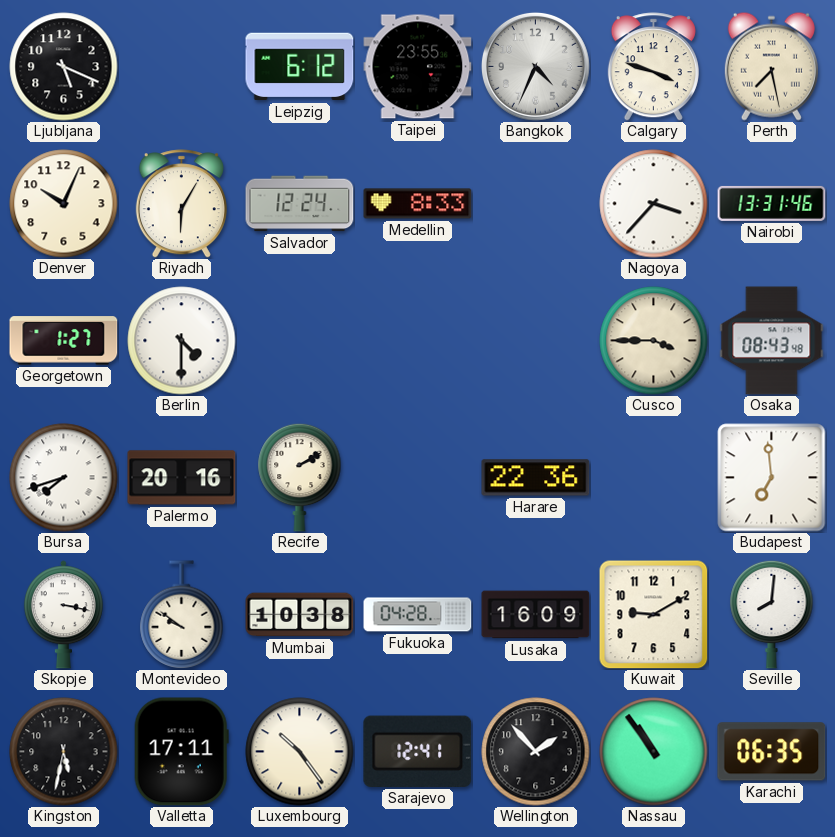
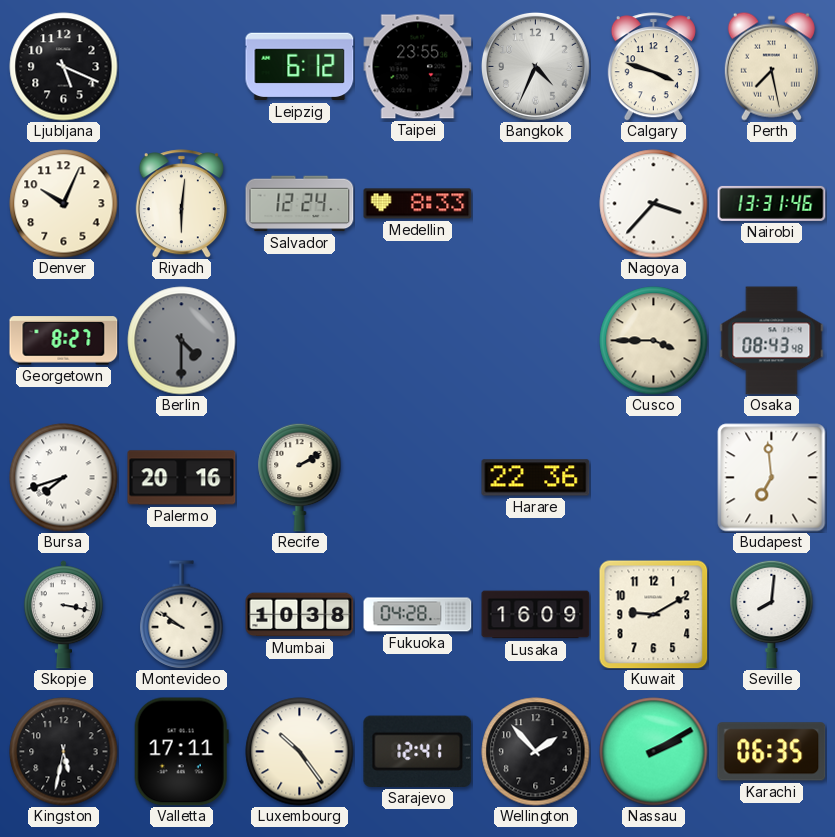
Riyadh: 6:05 -> 6:01 (181, 204)
Georgetown: 1:27 -> 8:27 (64, 341)
Berlin dial: white -> grey (182, 341)
Nassau: 10:54 -> 2:10 (654, 752)
